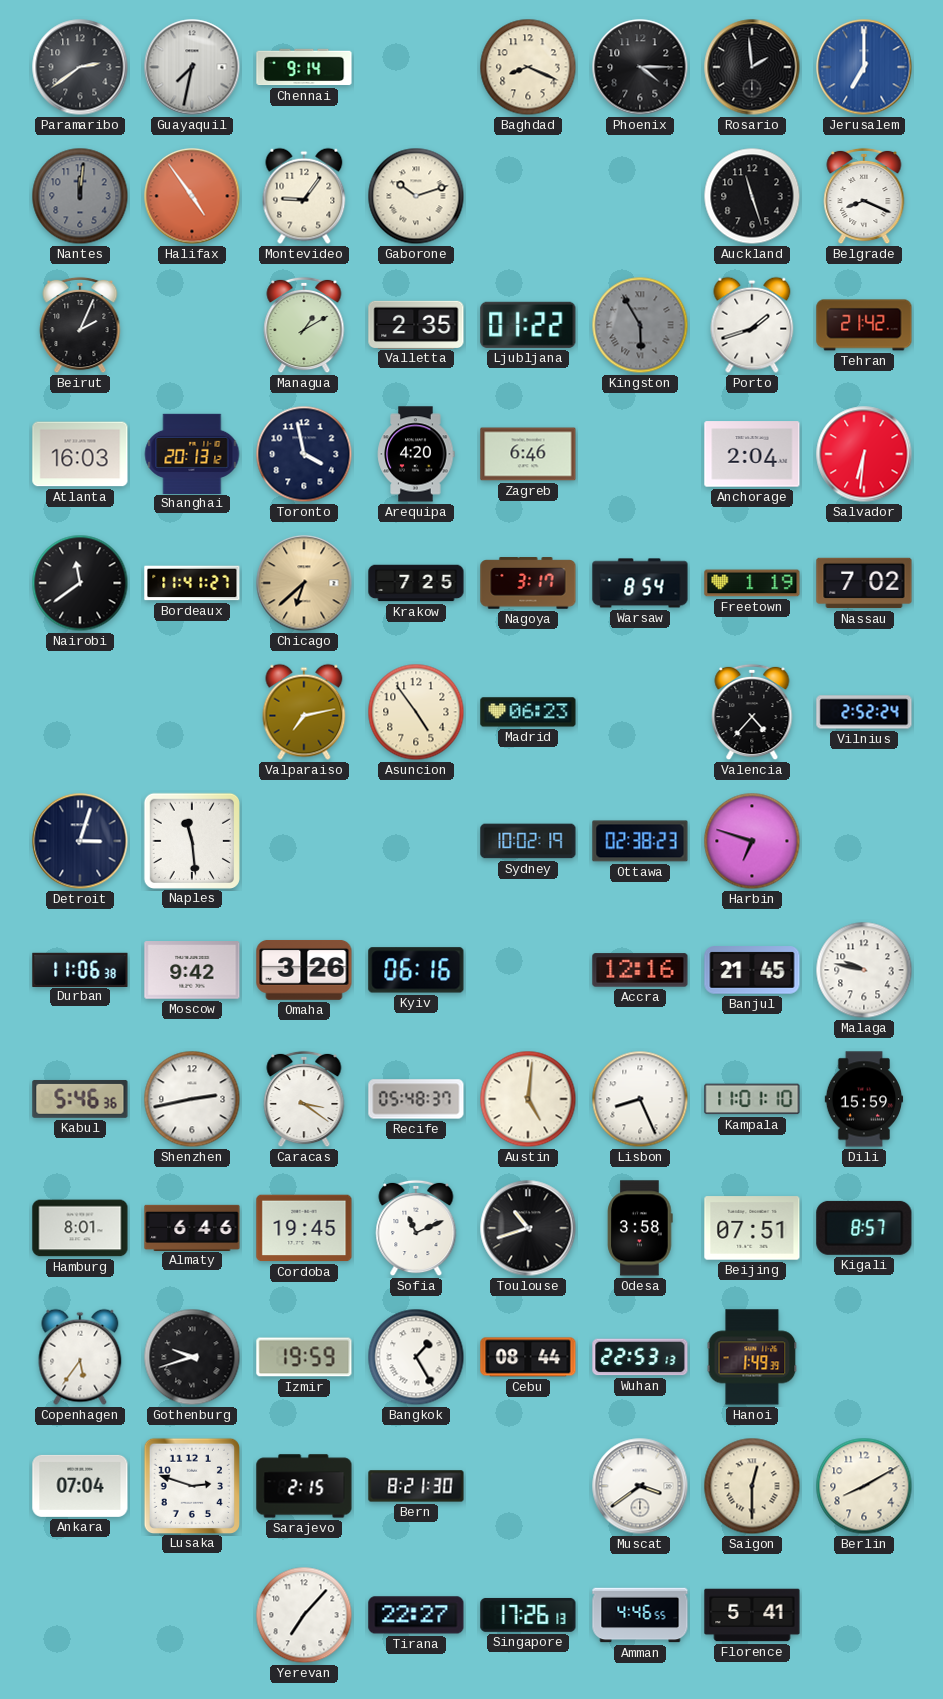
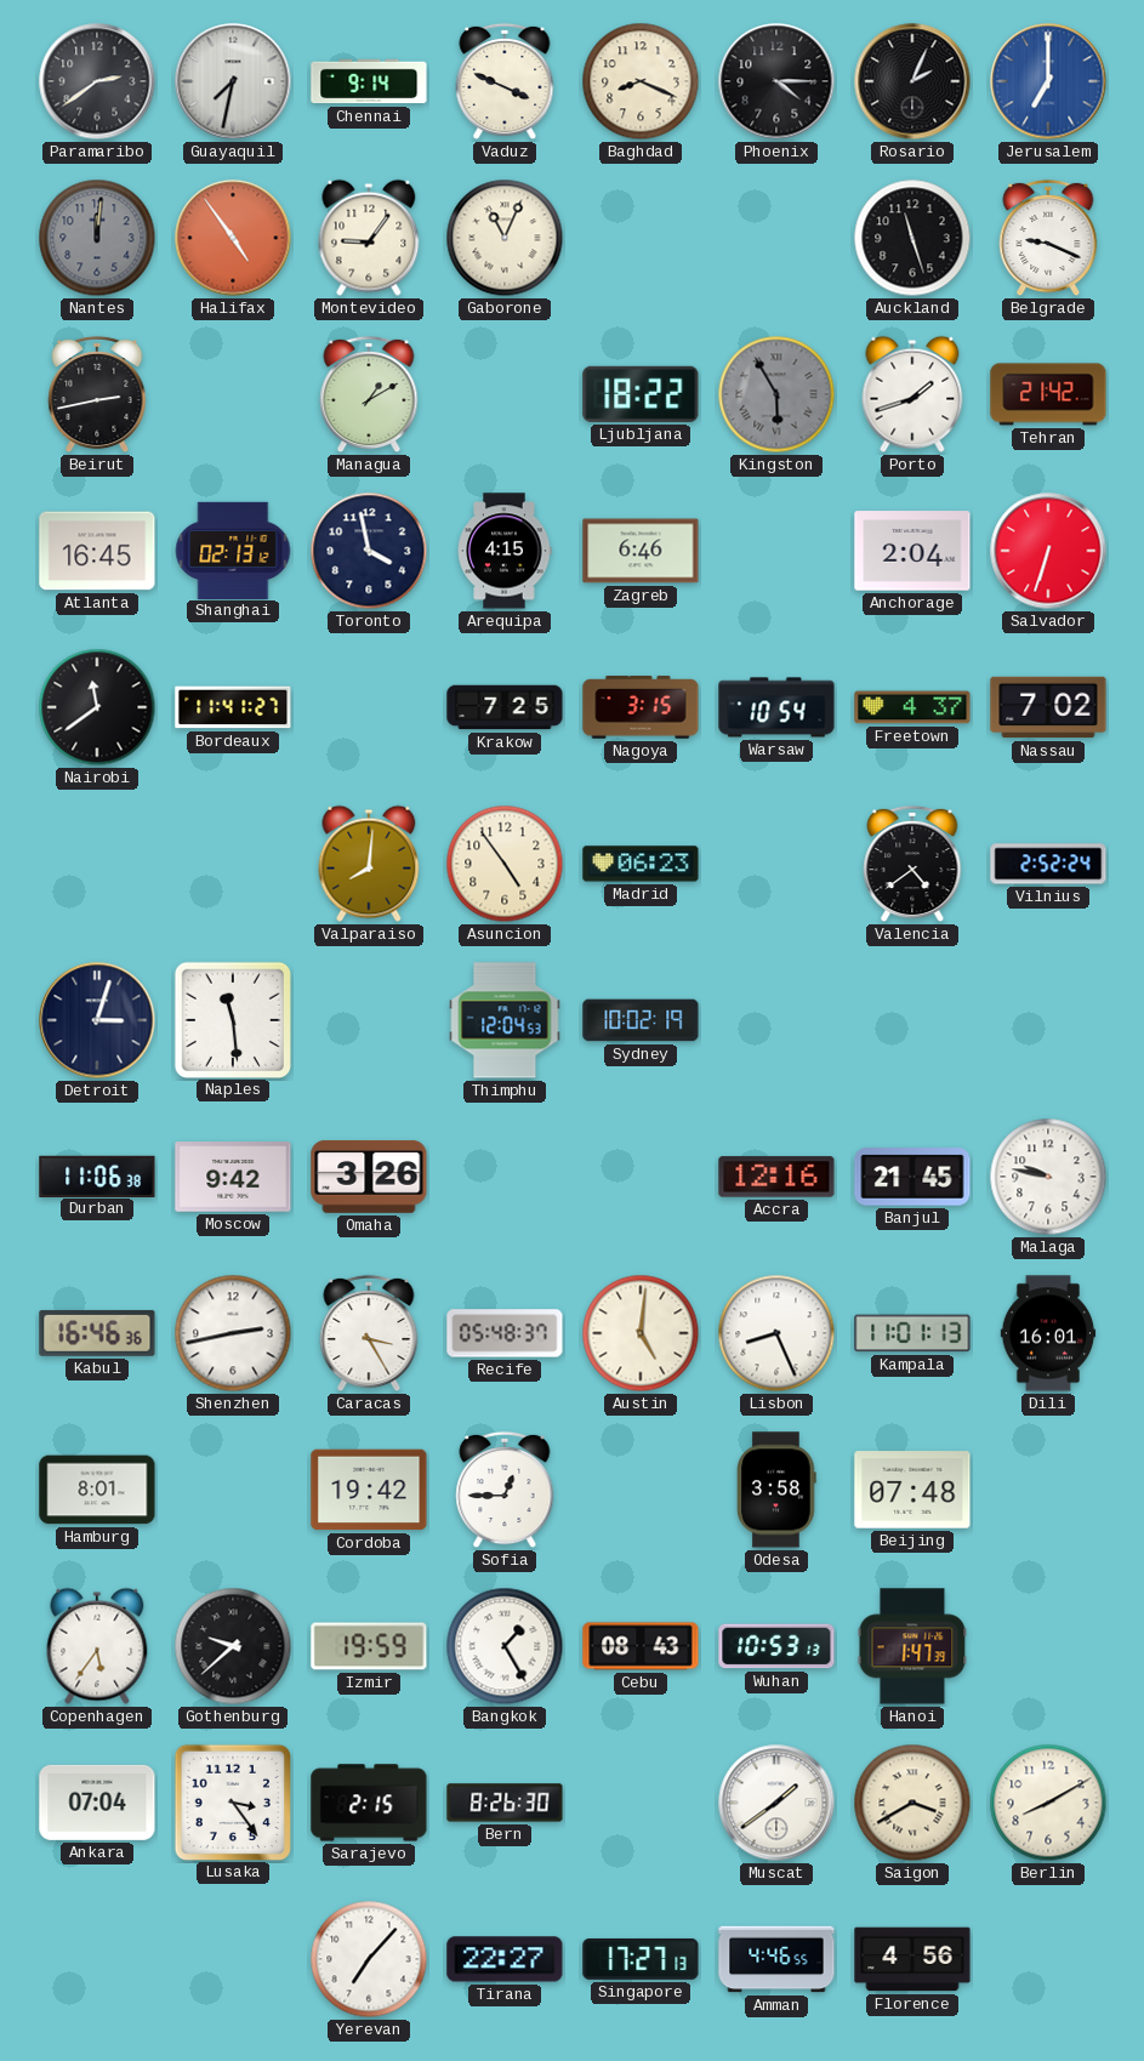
Vaduz: none -> 3:49 (505, 81)
Rosario: 1:59 -> 2:04 (912, 81)
Gaborone: 10:12 -> 11:04 (505, 238)
Belgrade: 8:19 -> 9:19 (1048, 238)
Beirut: 2:04 -> 2:43 (97, 394)
Valletta: 2:35 -> none (416, 324)
Ljubljana: 01:22 -> 18:22 (641, 394)
Atlanta: 16:03 -> 16:45 (97, 551)
Shanghai: 20:13 -> 02:13 (233, 550)
Arequipa: 4:20 -> 4:15 (505, 551)
Salvador: 6:31 -> 6:33 (1048, 551)
Chicago: 6:38 -> none (304, 583)
Nagoya: 3:17 -> 3:15 (641, 707)
Warsaw: 8:54 -> 10:54 (776, 707)
Freetown: 1:19 -> 4:37 (912, 707)
Valparaiso: 7:13 -> 8:01 (369, 864)
Valencia: 4:37 -> 4:39 (912, 864)
Thimphu: none -> 12:04 (505, 1020)
Ottawa: 02:38 -> none (640, 841)
Harbin: 6:48 -> none (752, 841)
Kyiv: 06:16 -> none (416, 970)
Kabul: 5:46 -> 16:46 (97, 1333)
Caracas: 3:21 -> 3:25 (369, 1333)
Kampala: 11:01:10 -> 11:01:13 (912, 1333)
Dili: 15:59 -> 16:01 (1048, 1333)
Almaty: 6:46 -> none (192, 1227)
Cordoba: 19:45 -> 19:42 (369, 1490)
Sofia: 11:11 -> 12:45 (505, 1490)
Toulouse: 10:42 -> none (528, 1228)
Beijing: 07:51 -> 07:48 (912, 1490)
Kigali: 8:57 -> none (864, 1228)
Gothenburg: 9:42 -> 9:38 (233, 1646)
Cebu: 08:44 -> 08:43 (641, 1646)
Wuhan: 22:53 -> 10:53 (776, 1646)
Hanoi: 1:49 -> 1:47 (912, 1646)
Lusaka: 2:48 -> 3:24 (232, 1801)
Bern: 8:21 -> 8:26 (505, 1803)
Muscat: 3:39 -> 1:39 (776, 1803)
Saigon: 12:30 -> 3:40 (912, 1803)
Singapore: 17:26 -> 17:27 (641, 1959)
Florence: 5:41 -> 4:56 (912, 1959)
